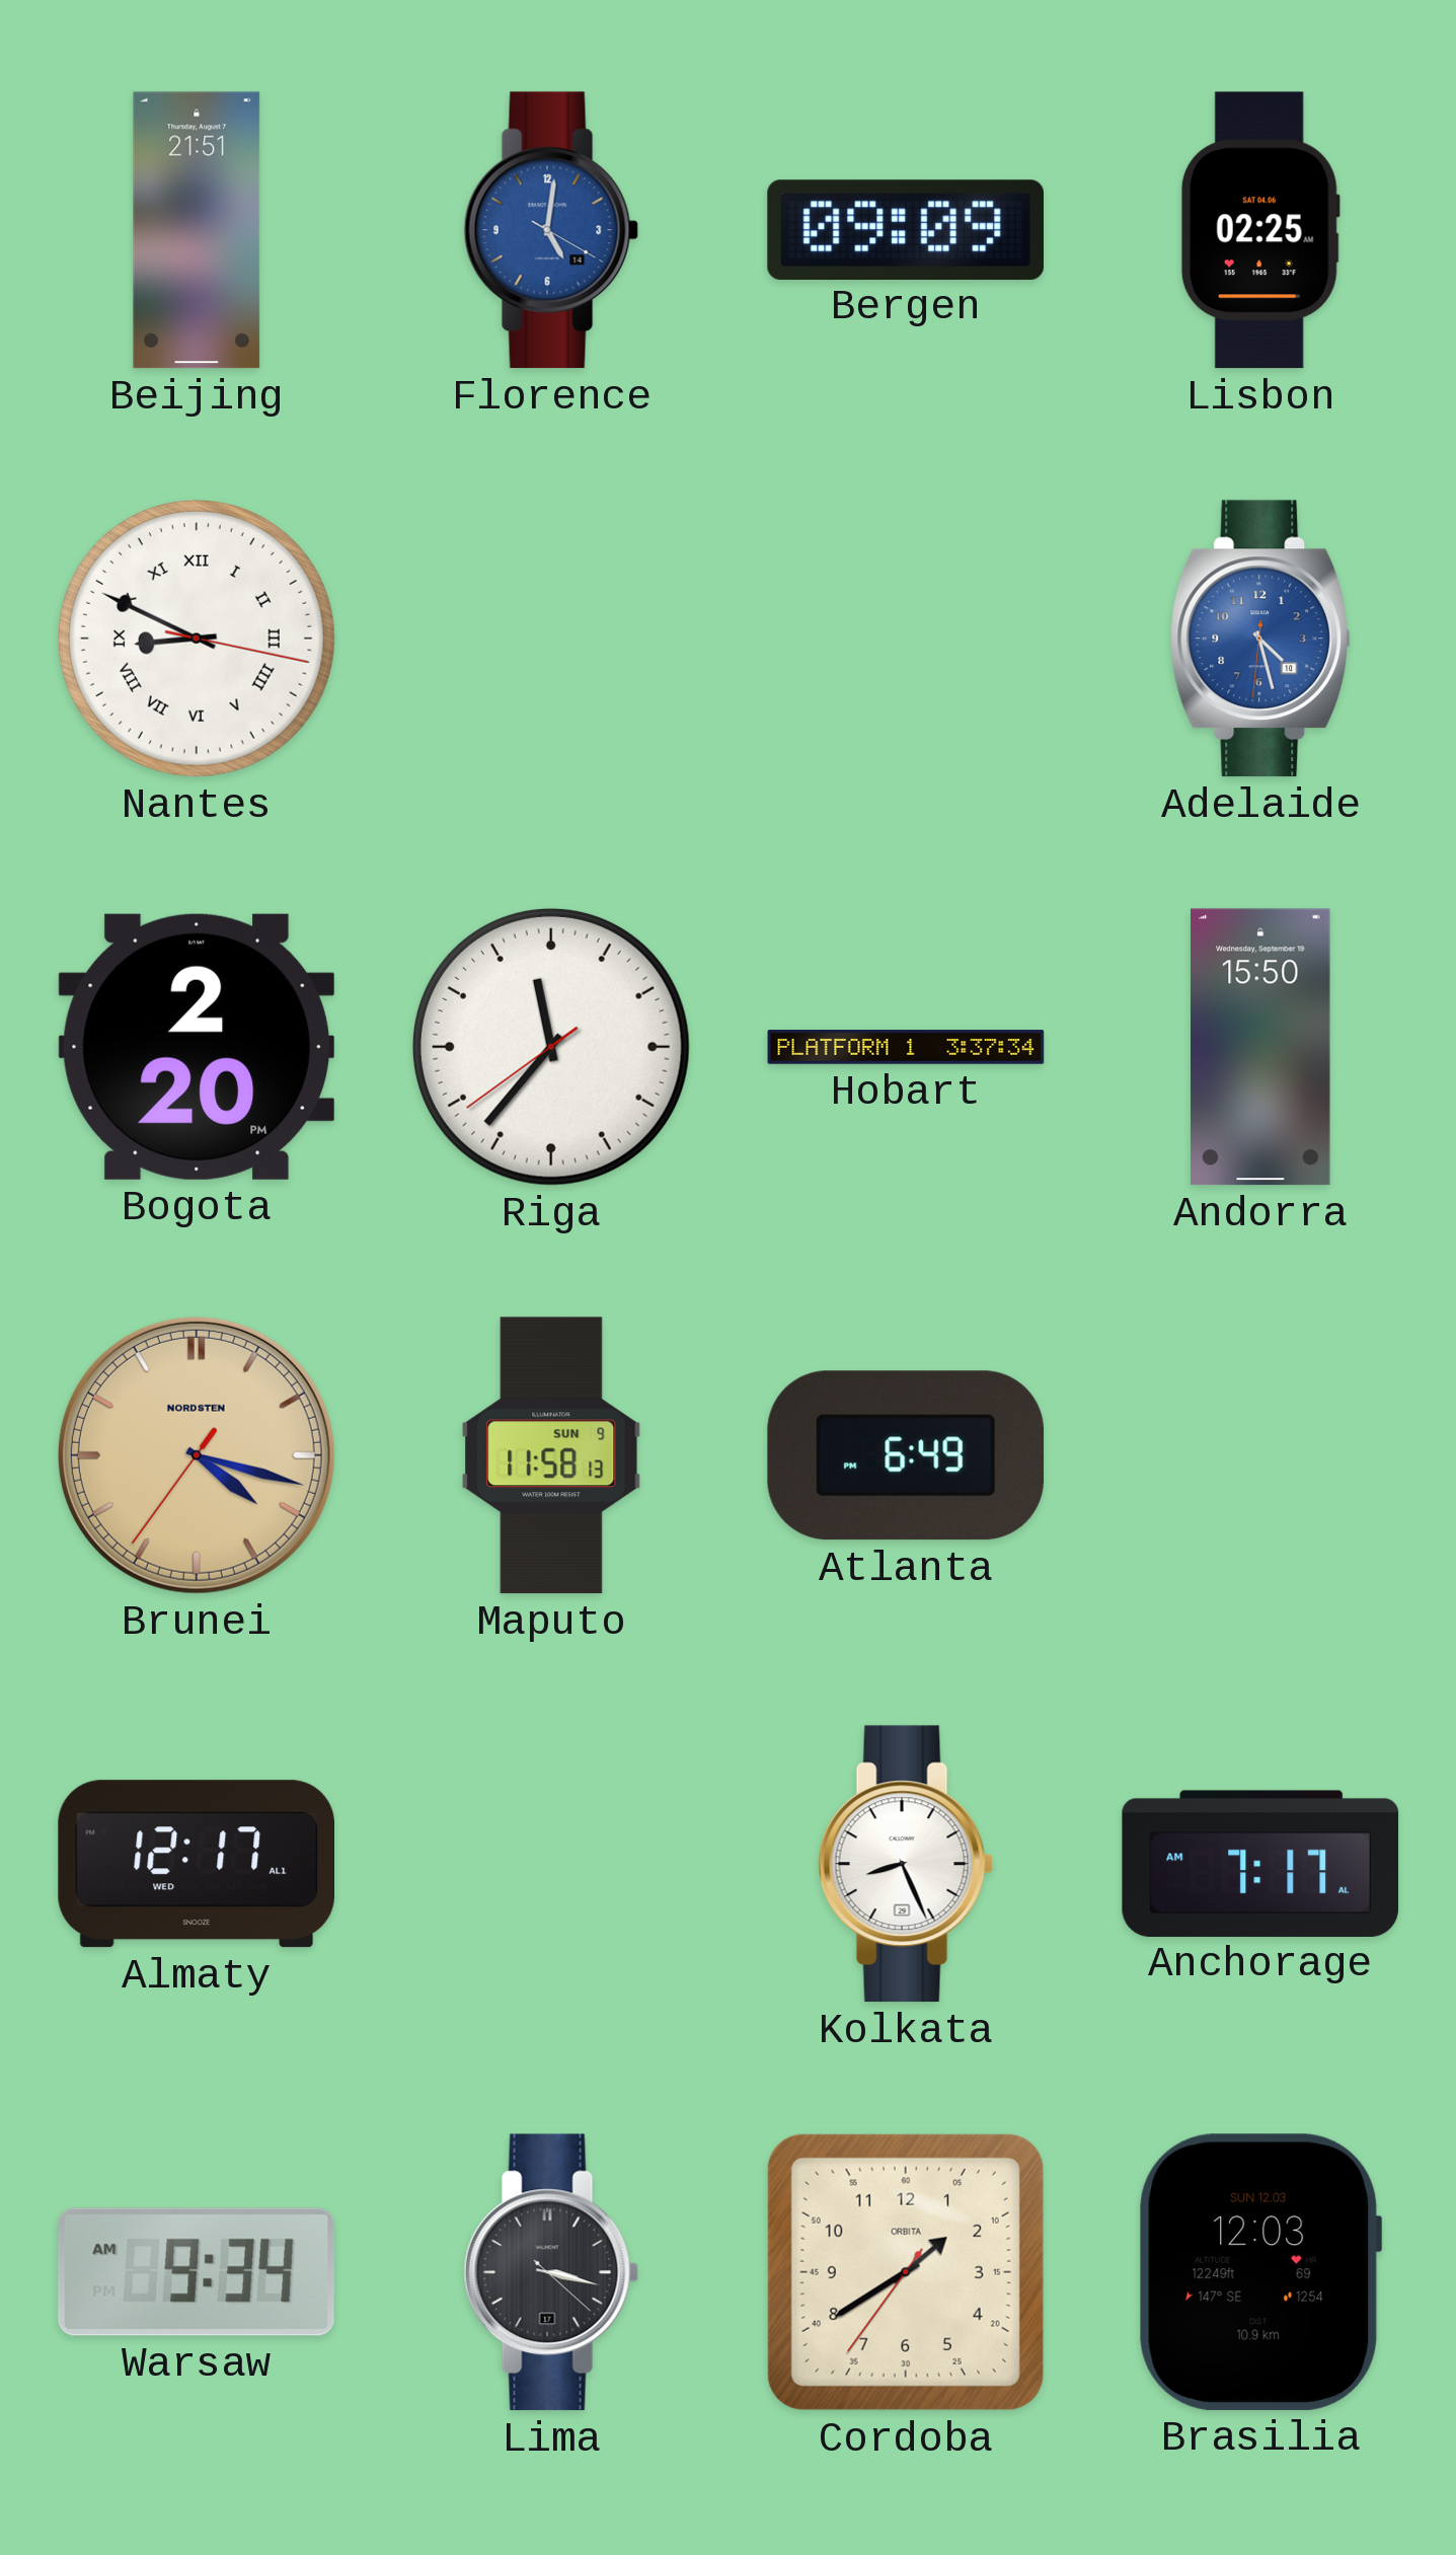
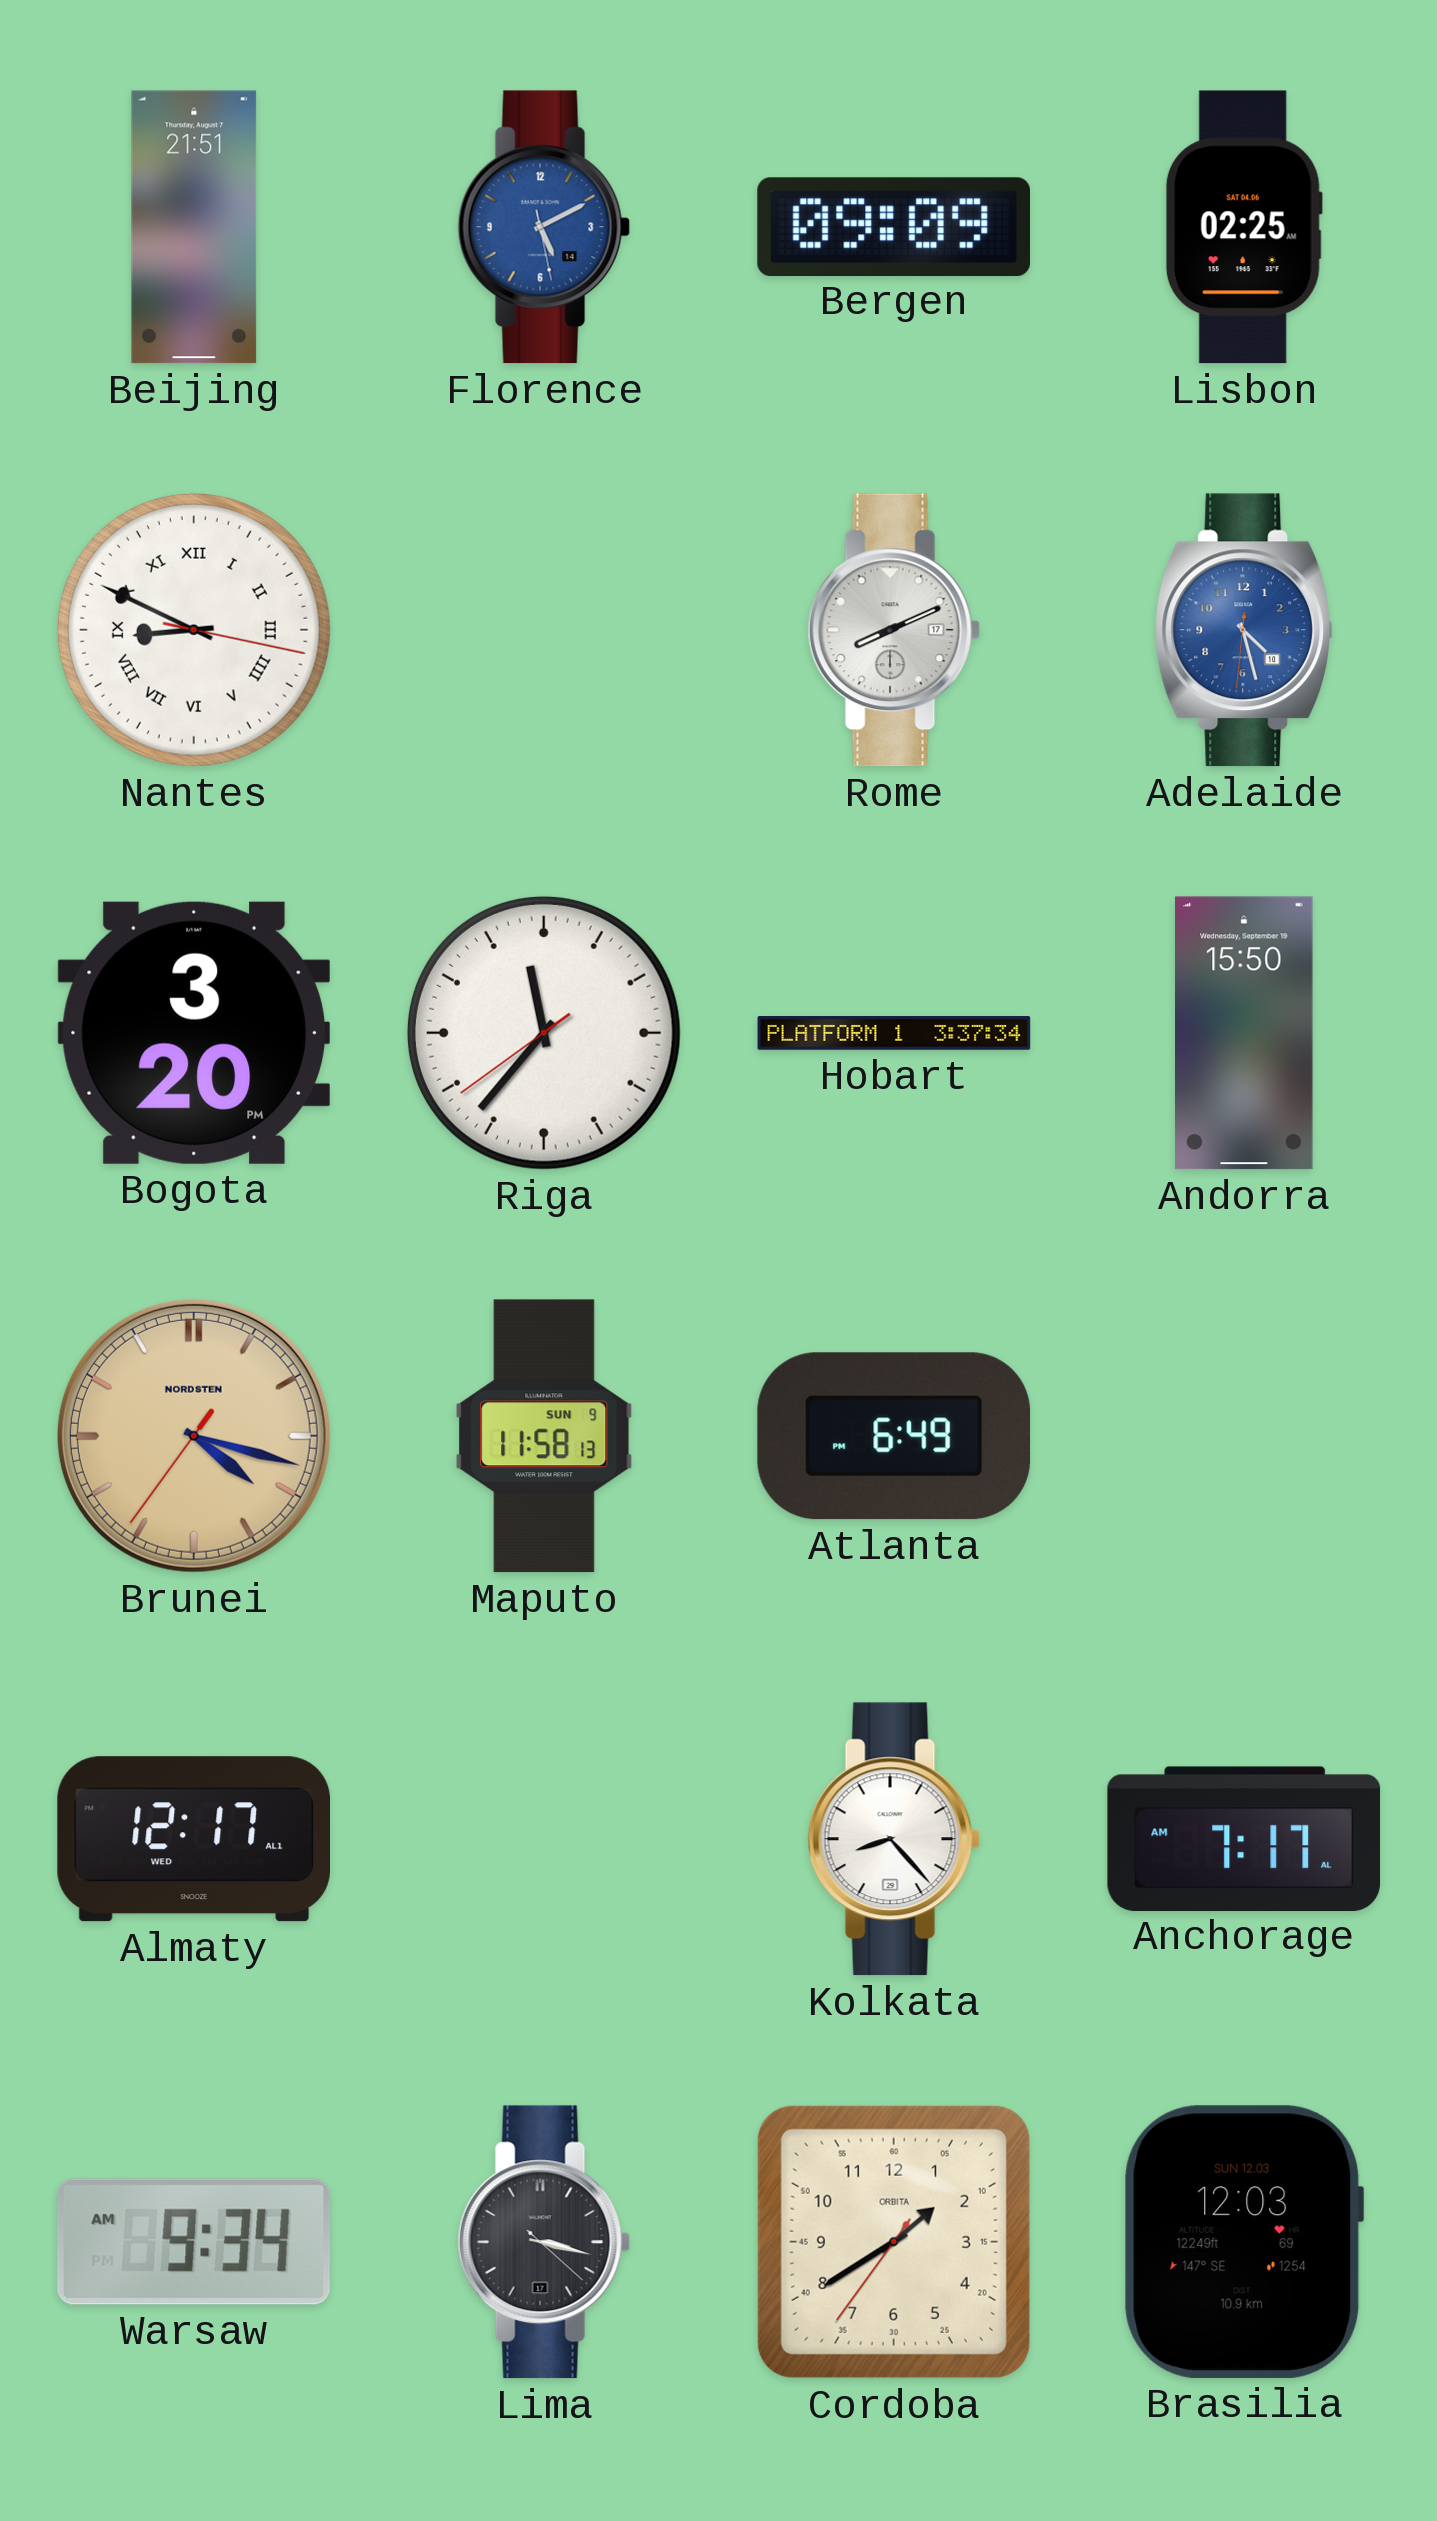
Florence: 5:01 -> 5:10 (544, 227)
Rome: none -> 8:11 (894, 630)
Bogota: 2:20 -> 3:20 (193, 1033)
Kolkata: 8:26 -> 8:23 (894, 1839)
